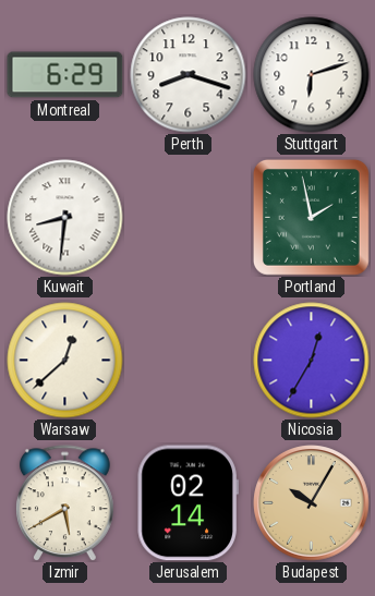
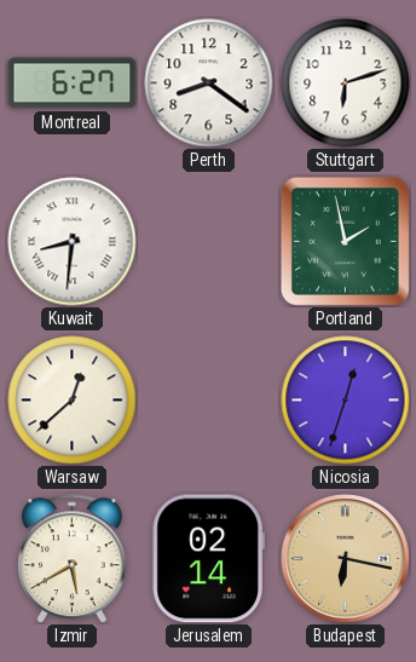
Montreal: 6:29 -> 6:27 (73, 84)
Perth: 8:18 -> 8:21 (209, 84)
Nicosia: 12:35 -> 12:33 (346, 401)
Budapest: 10:05 -> 6:17 (346, 559)
